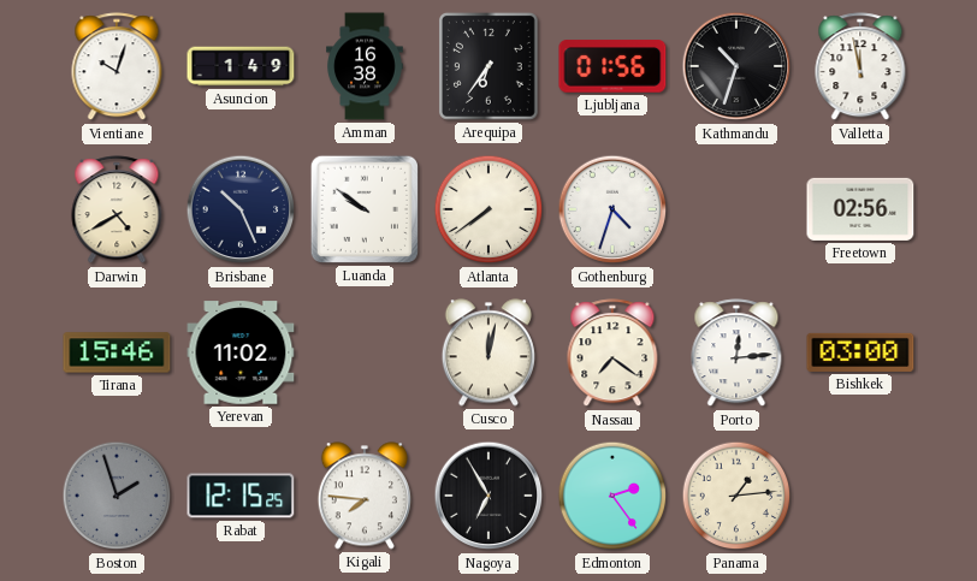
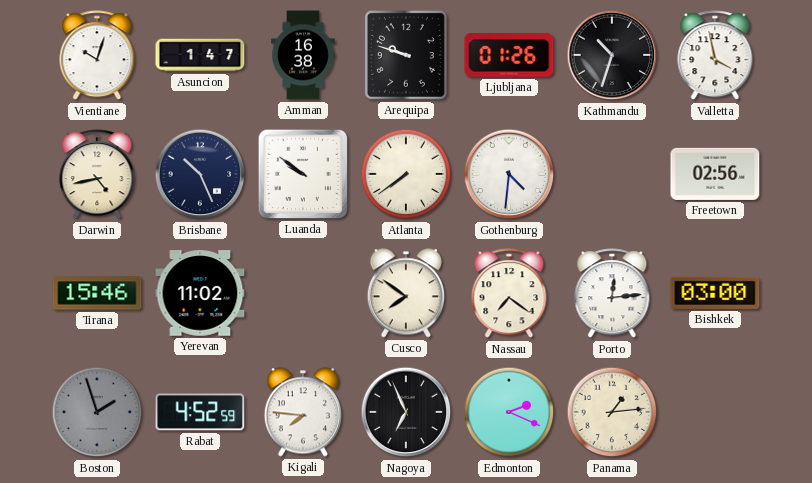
Asuncion: 1:49 -> 1:47 (200, 55)
Arequipa: 6:36 -> 9:48 (406, 55)
Ljubljana: 01:56 -> 01:26 (509, 55)
Valletta: 11:58 -> 3:58 (715, 56)
Darwin: 4:40 -> 4:43 (97, 175)
Gothenburg: 4:33 -> 4:31 (509, 174)
Cusco: 12:02 -> 7:51 (406, 293)
Rabat: 12:15 -> 4:52 (200, 412)
Nagoya: 6:55 -> 6:56 (406, 412)
Edmonton: 2:24 -> 2:19 (509, 412)
